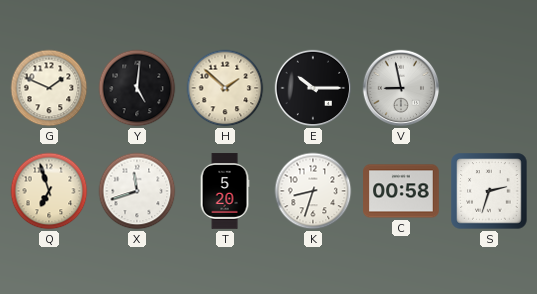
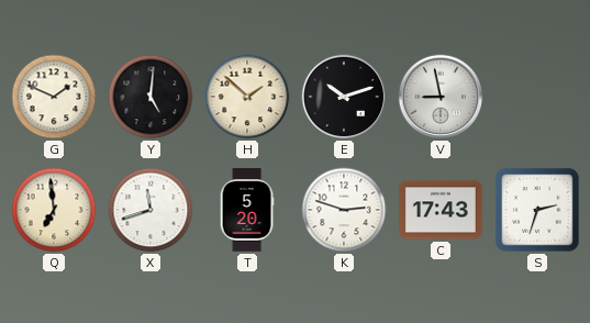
E: 10:15 -> 10:12 (344, 97)
Q: 6:57 -> 6:59 (54, 210)
K: 8:33 -> 2:48 (344, 210)
C: 00:58 -> 17:43 (441, 210)
